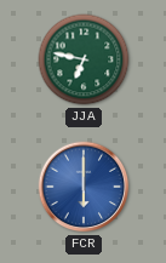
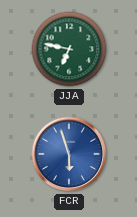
FCR: 6:00 -> 5:57 (69, 154)
